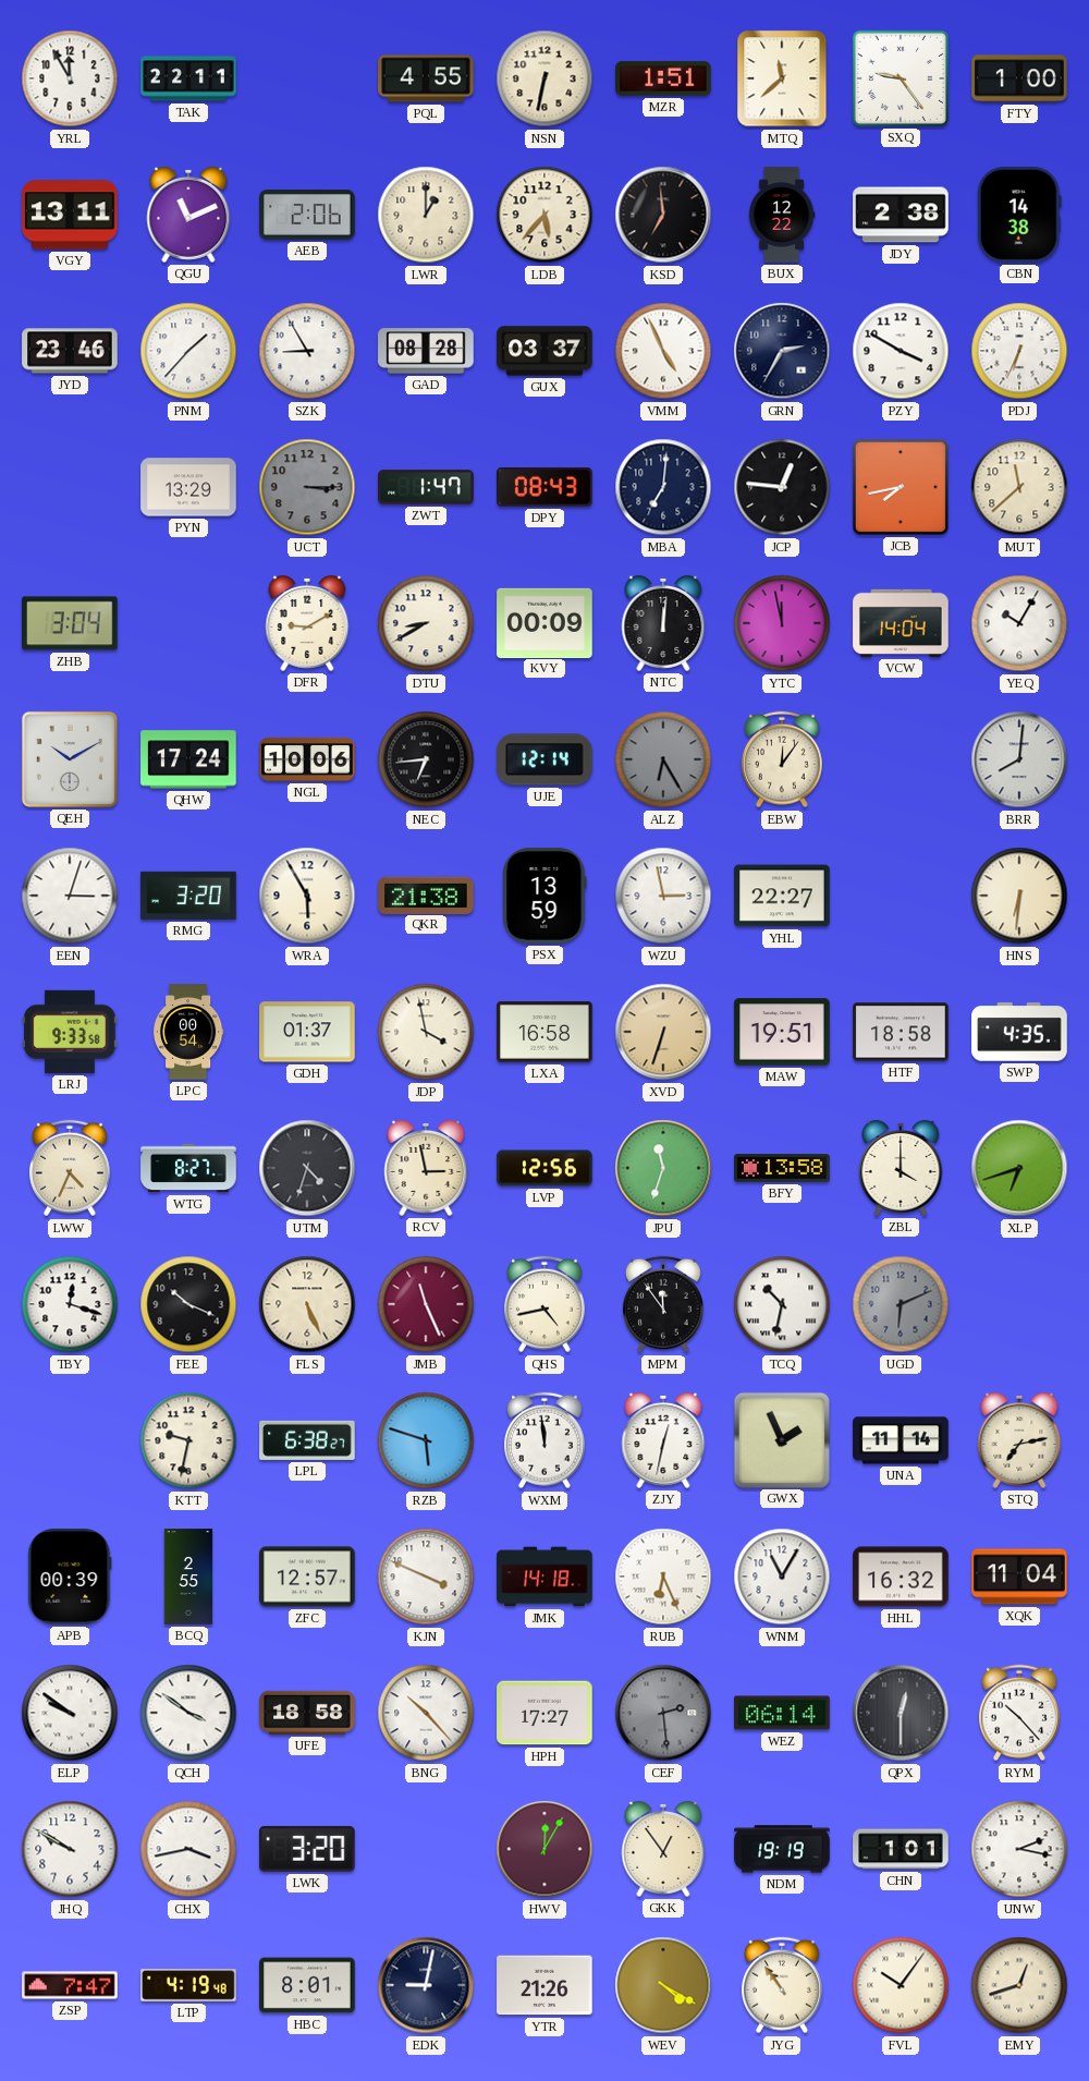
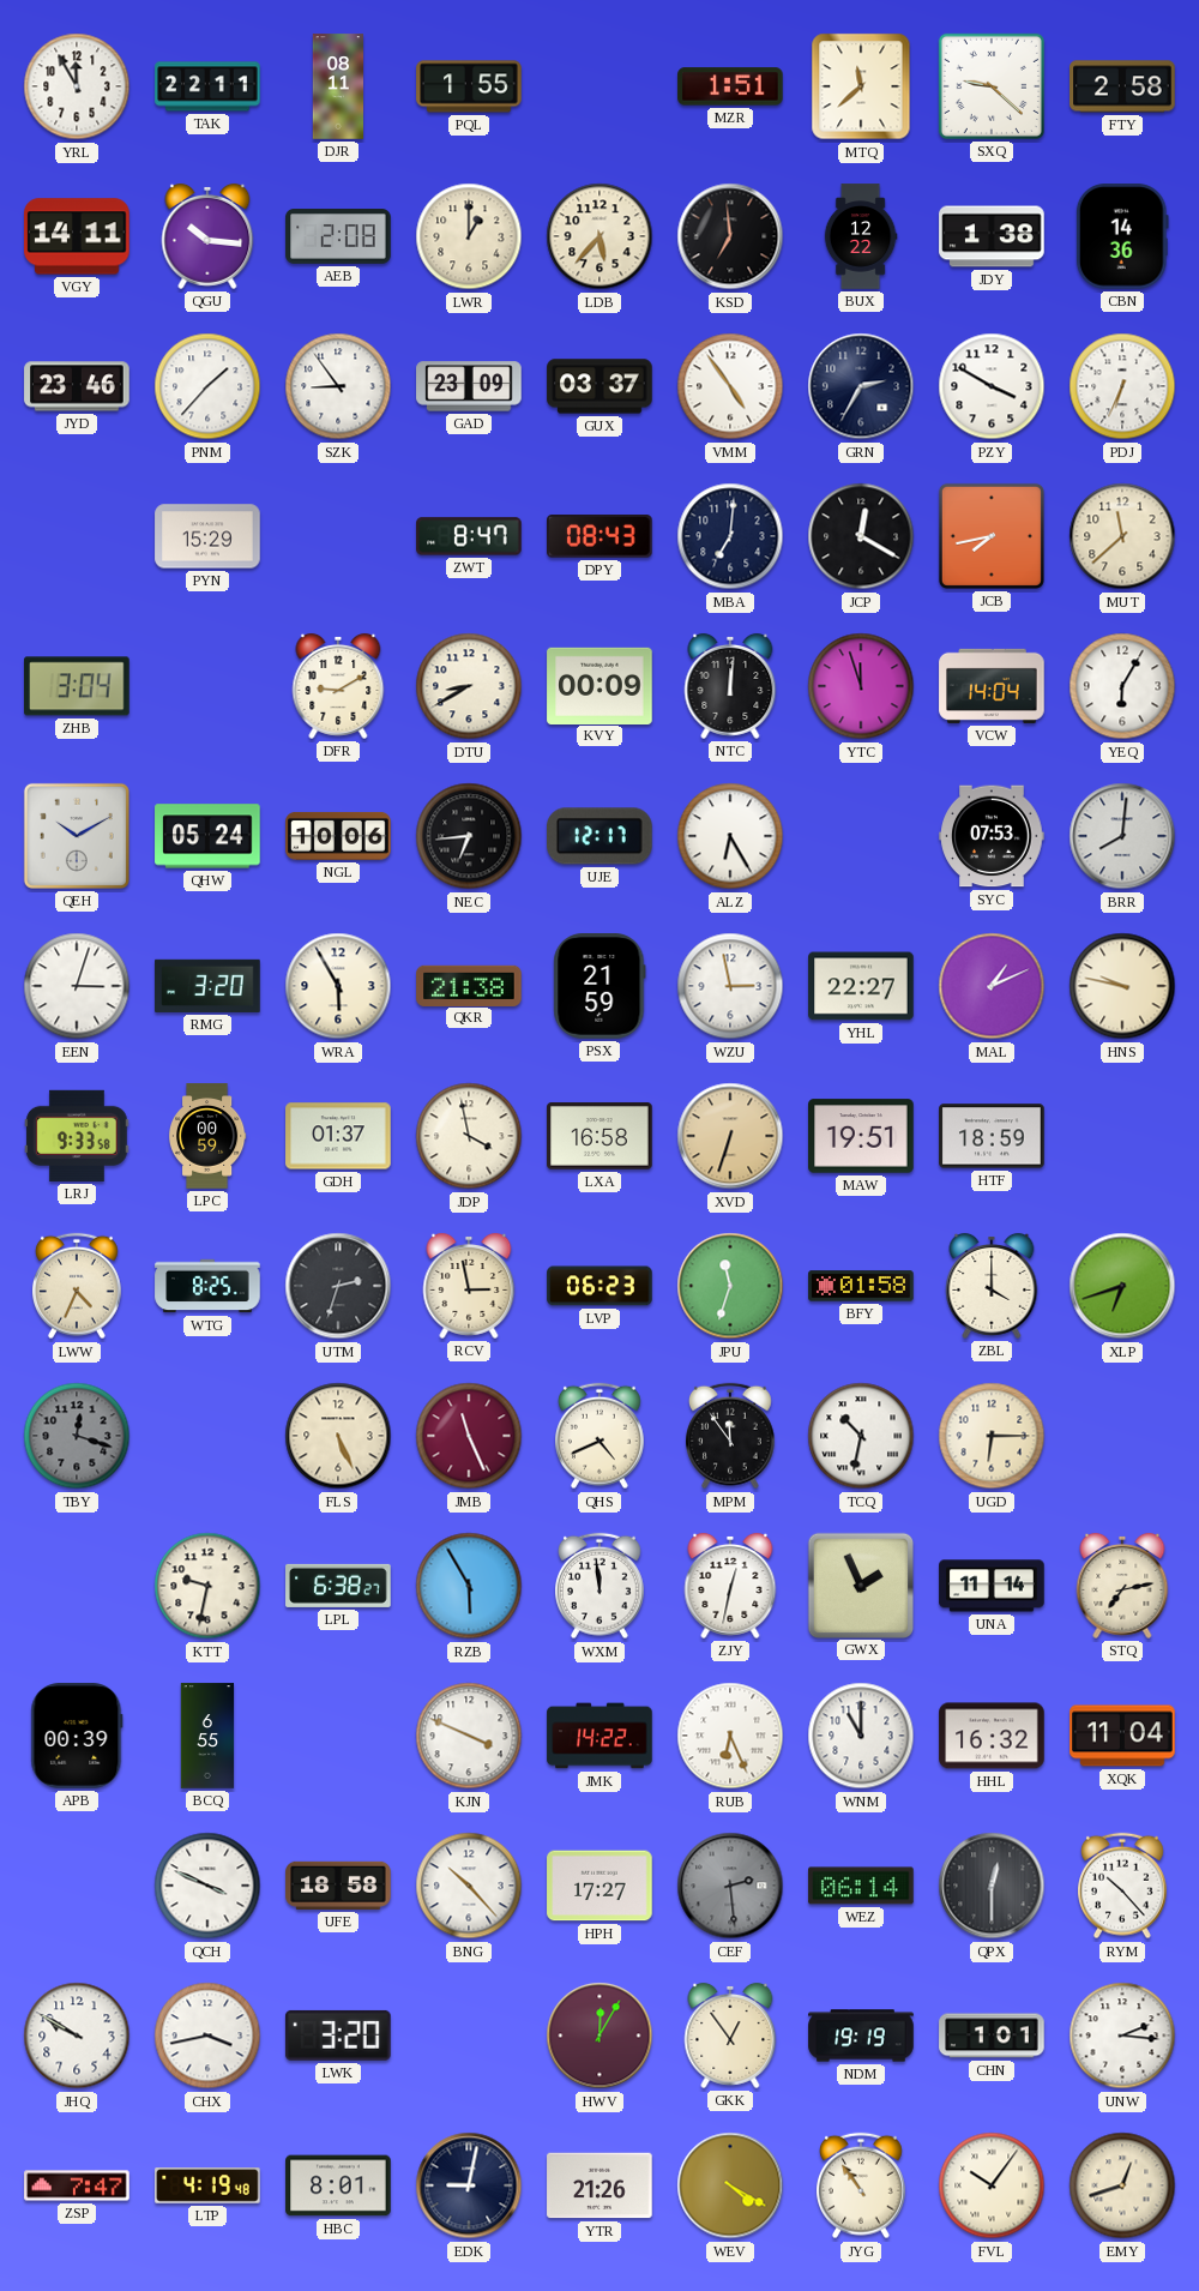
DJR: none -> 08:11 (338, 86)
PQL: 4:55 -> 1:55 (469, 86)
NSN: 6:32 -> none (544, 78)
SXQ: 9:24 -> 9:22 (992, 86)
FTY: 1:00 -> 2:58 (1122, 86)
VGY: 13:11 -> 14:11 (77, 236)
QGU: 11:11 -> 10:16 (207, 236)
AEB: 2:06 -> 2:08 (338, 236)
JDY: 2:38 -> 1:38 (992, 236)
CBN: 14:38 -> 14:36 (1122, 236)
SZK: 8:55 -> 8:54 (338, 386)
GAD: 08:28 -> 23:09 (469, 386)
VMM: 4:56 -> 4:54 (730, 386)
PYN: 13:29 -> 15:29 (207, 536)
UCT: 3:15 -> none (307, 487)
ZWT: 1:47 -> 8:47 (469, 536)
JCP: 12:46 -> 12:20 (861, 536)
YTC: 11:58 -> 11:57 (861, 686)
YEQ: 10:05 -> 6:05 (1122, 686)
QHW: 17:24 -> 05:24 (207, 836)
UJE: 12:14 -> 12:17 (599, 836)
ALZ dial: grey -> white (730, 836)
EBW: 12:06 -> none (783, 759)
SYC: none -> 07:53 (992, 836)
PSX: 13:59 -> 21:59 (599, 986)
MAL: none -> 1:11 (992, 986)
HNS: 6:31 -> 9:47 (1122, 986)
LPC: 00:54 -> 00:59 (207, 1136)
HTF: 18:58 -> 18:59 (992, 1136)
SWP: 4:35 -> none (1019, 1032)
WTG: 8:27 -> 8:25 (207, 1286)
UTM: 4:33 -> 2:33 (338, 1286)
LVP: 12:56 -> 06:23 (599, 1286)
BFY: 13:58 -> 01:58 (861, 1286)
TBY dial: white -> grey (77, 1436)
FEE: 10:19 -> none (188, 1304)
QHS: 4:43 -> 4:41 (601, 1436)
UGD: 6:11 -> 6:15 (992, 1436)
UGD dial: grey -> cream (992, 1436)
RZB: 5:48 -> 5:55 (469, 1586)
BCQ: 2:55 -> 6:55 (207, 1736)
ZFC: 12:57 -> none (307, 1577)
JMK: 14:18 -> 14:22 (599, 1736)
WNM: 11:05 -> 11:00 (861, 1736)
ELP: 9:51 -> none (70, 1713)
QCH: 3:51 -> 3:49 (207, 1886)
UNW: 2:17 -> 2:16 (1122, 2036)
